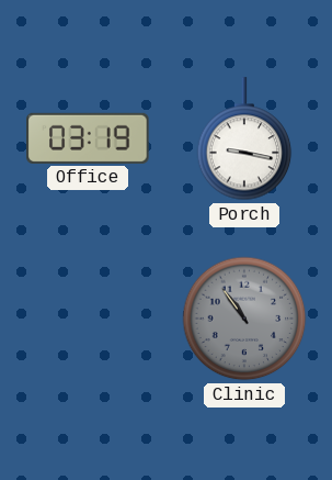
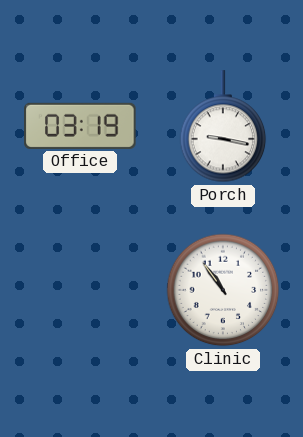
Clinic dial: grey -> white (223, 290)
